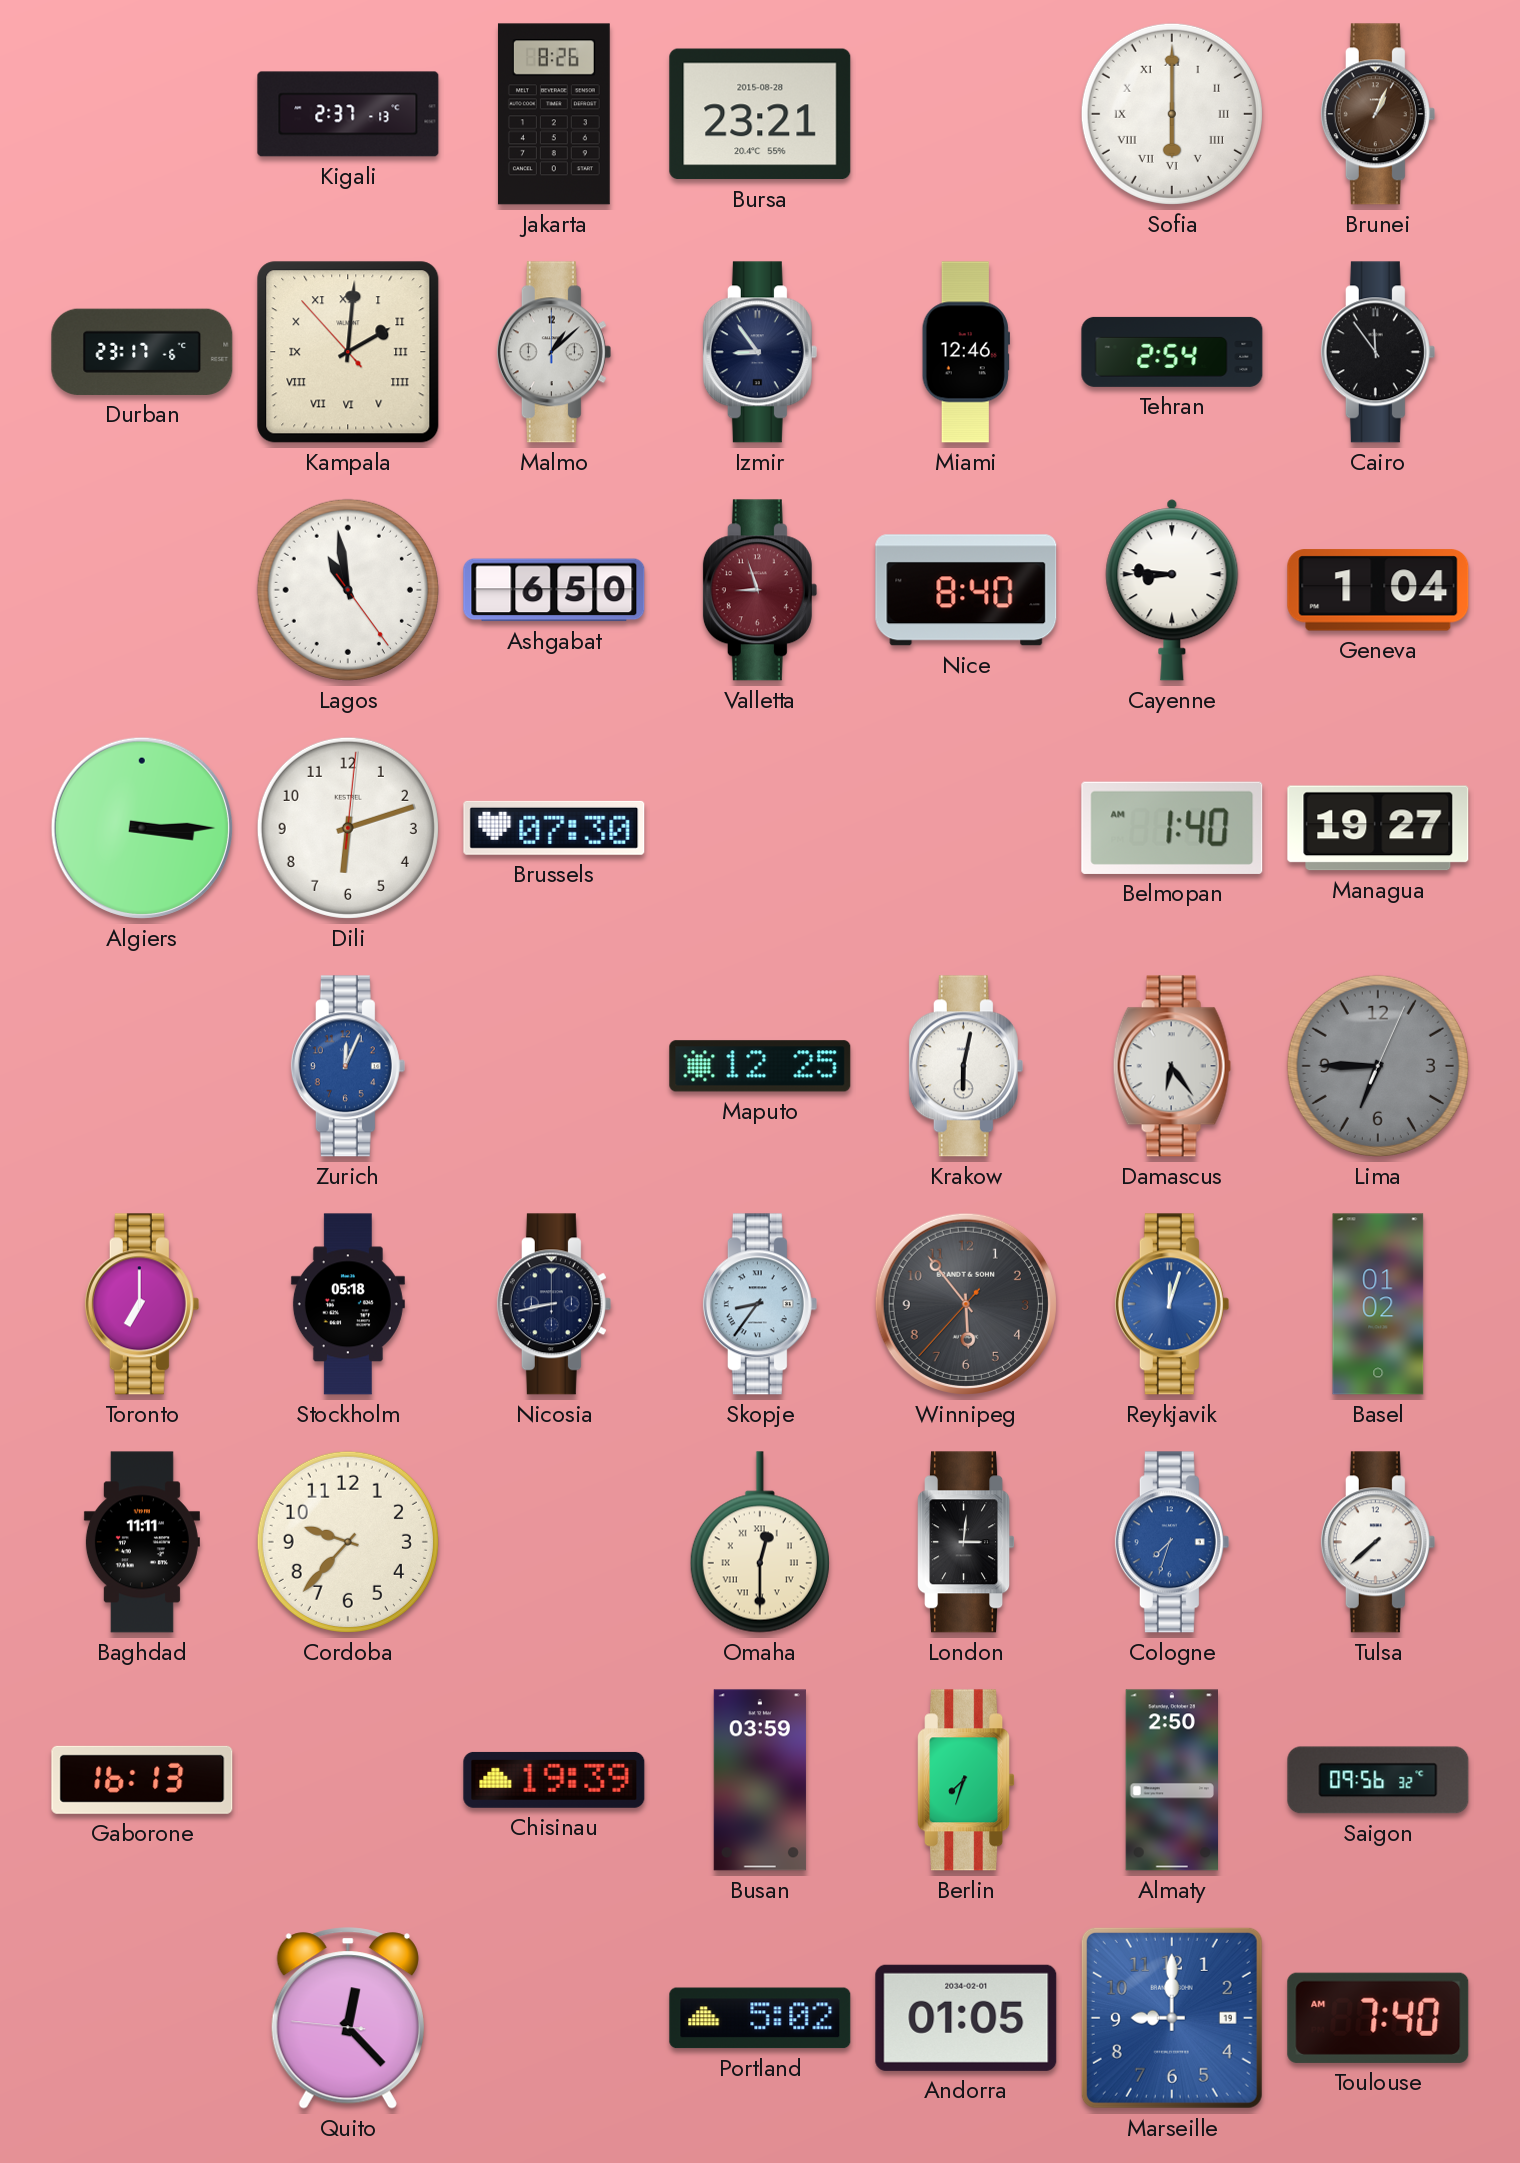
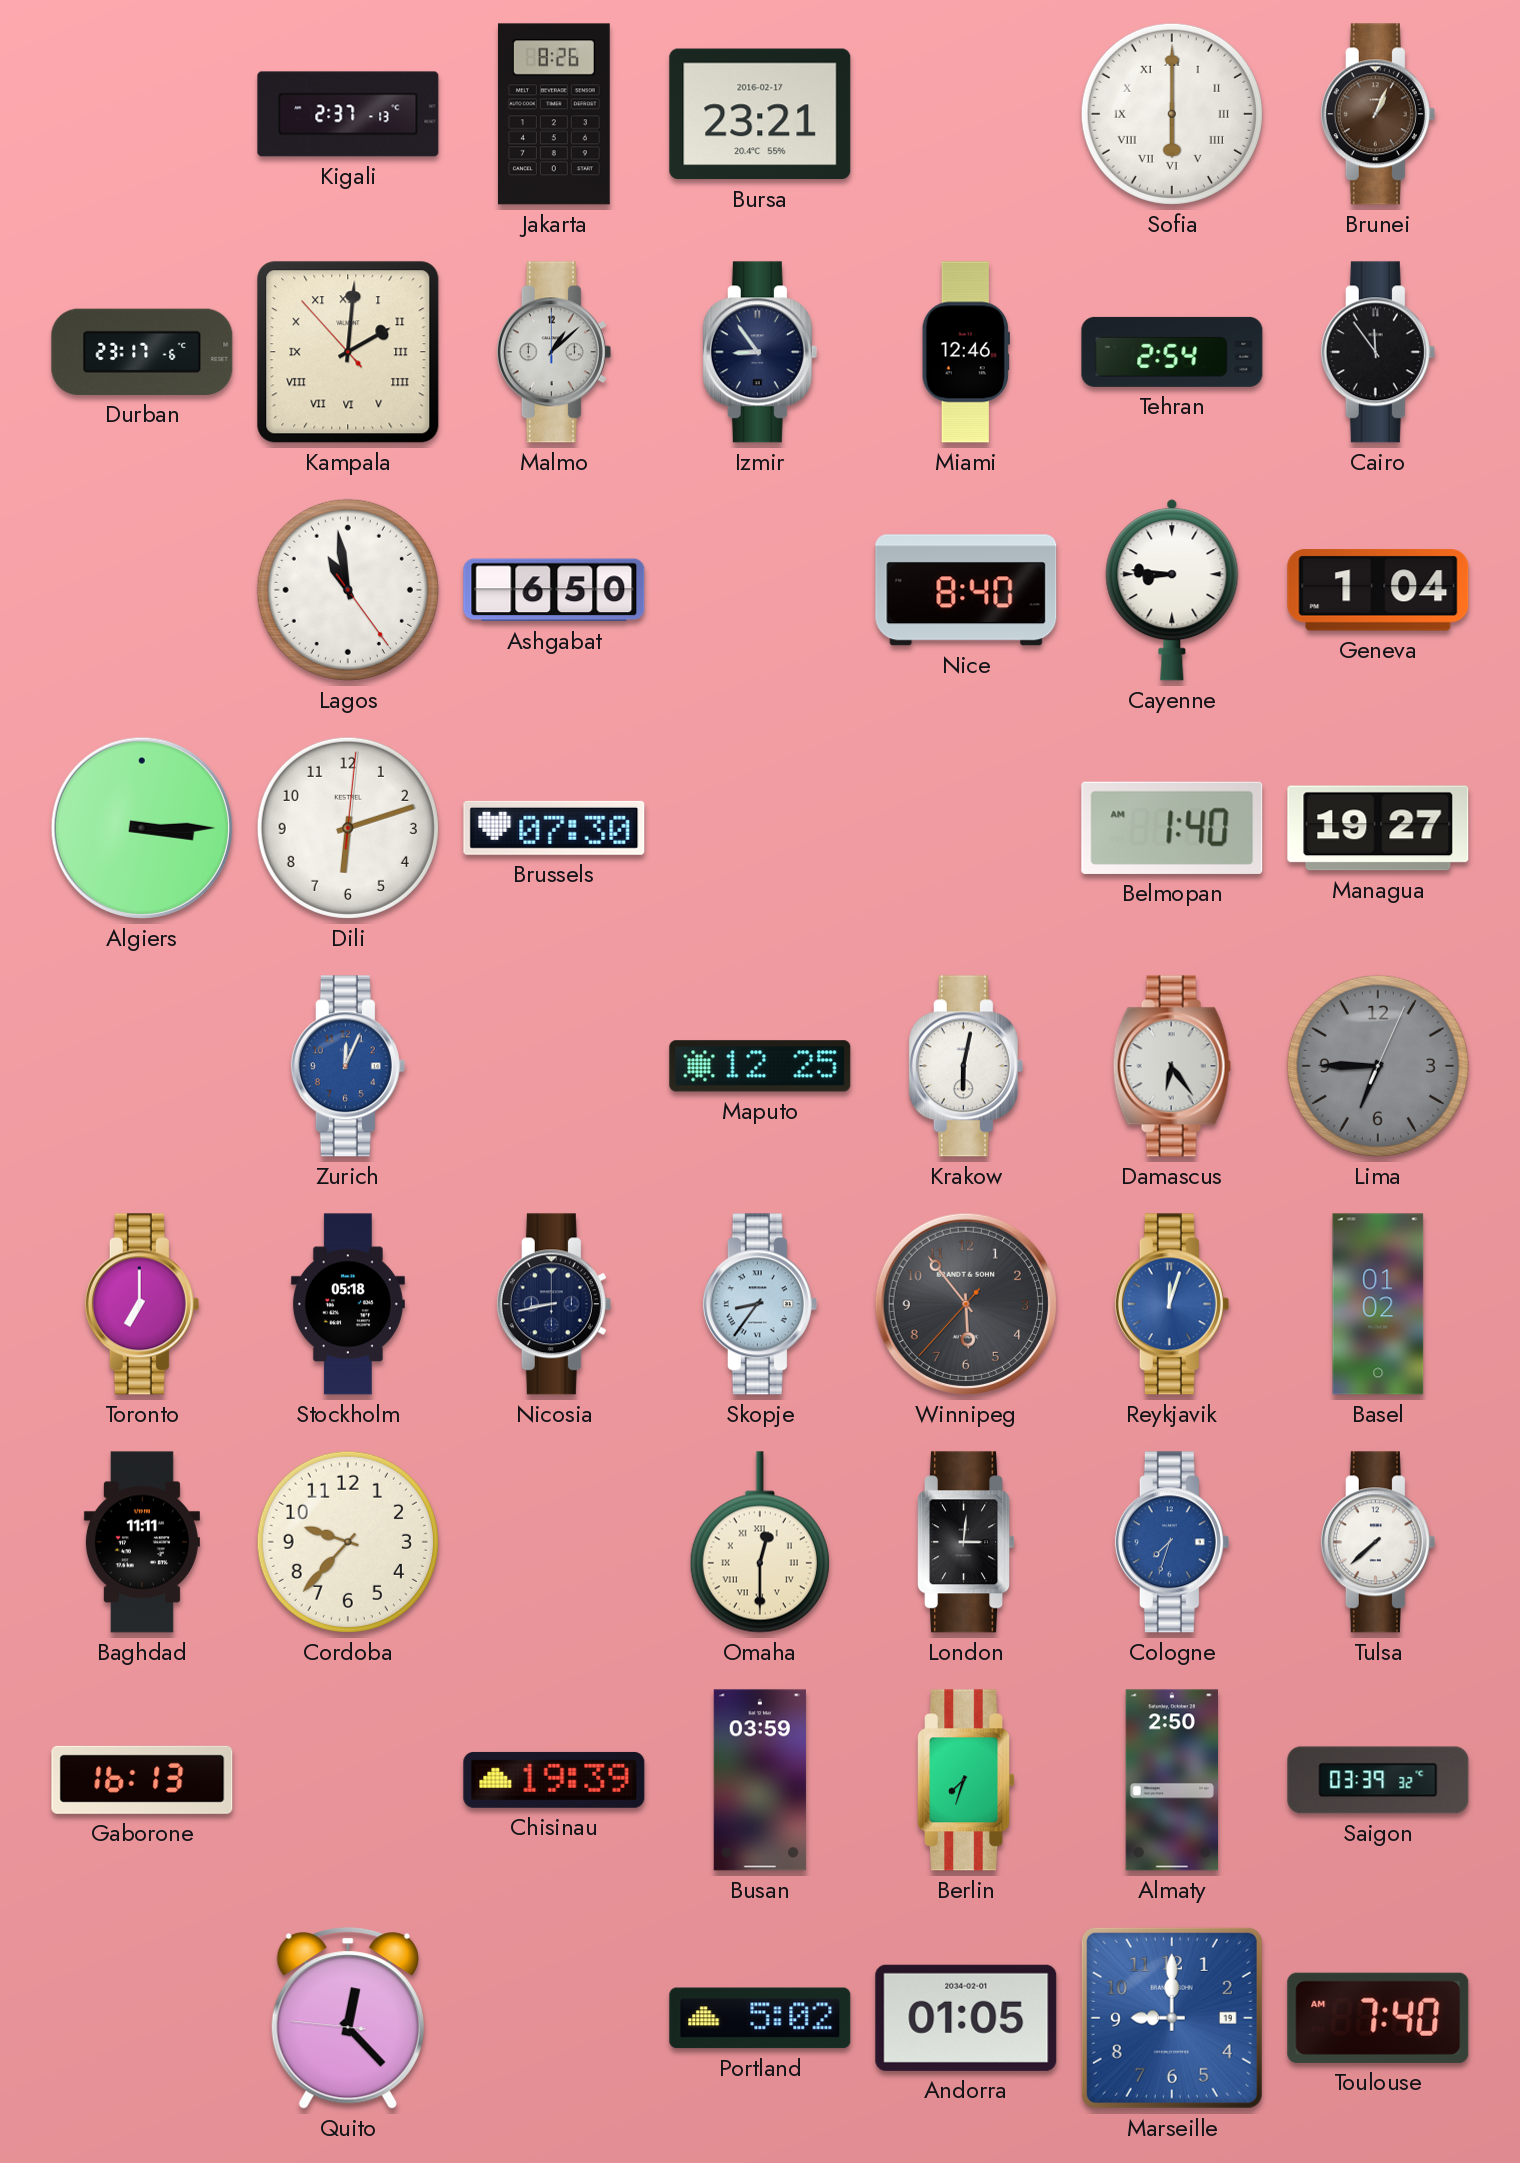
Bursa date: 2015-08-28 -> 2016-02-17 (760, 114)
Valletta: 8:57 -> none (760, 590)
Saigon: 09:56 -> 03:39 (1378, 1780)
